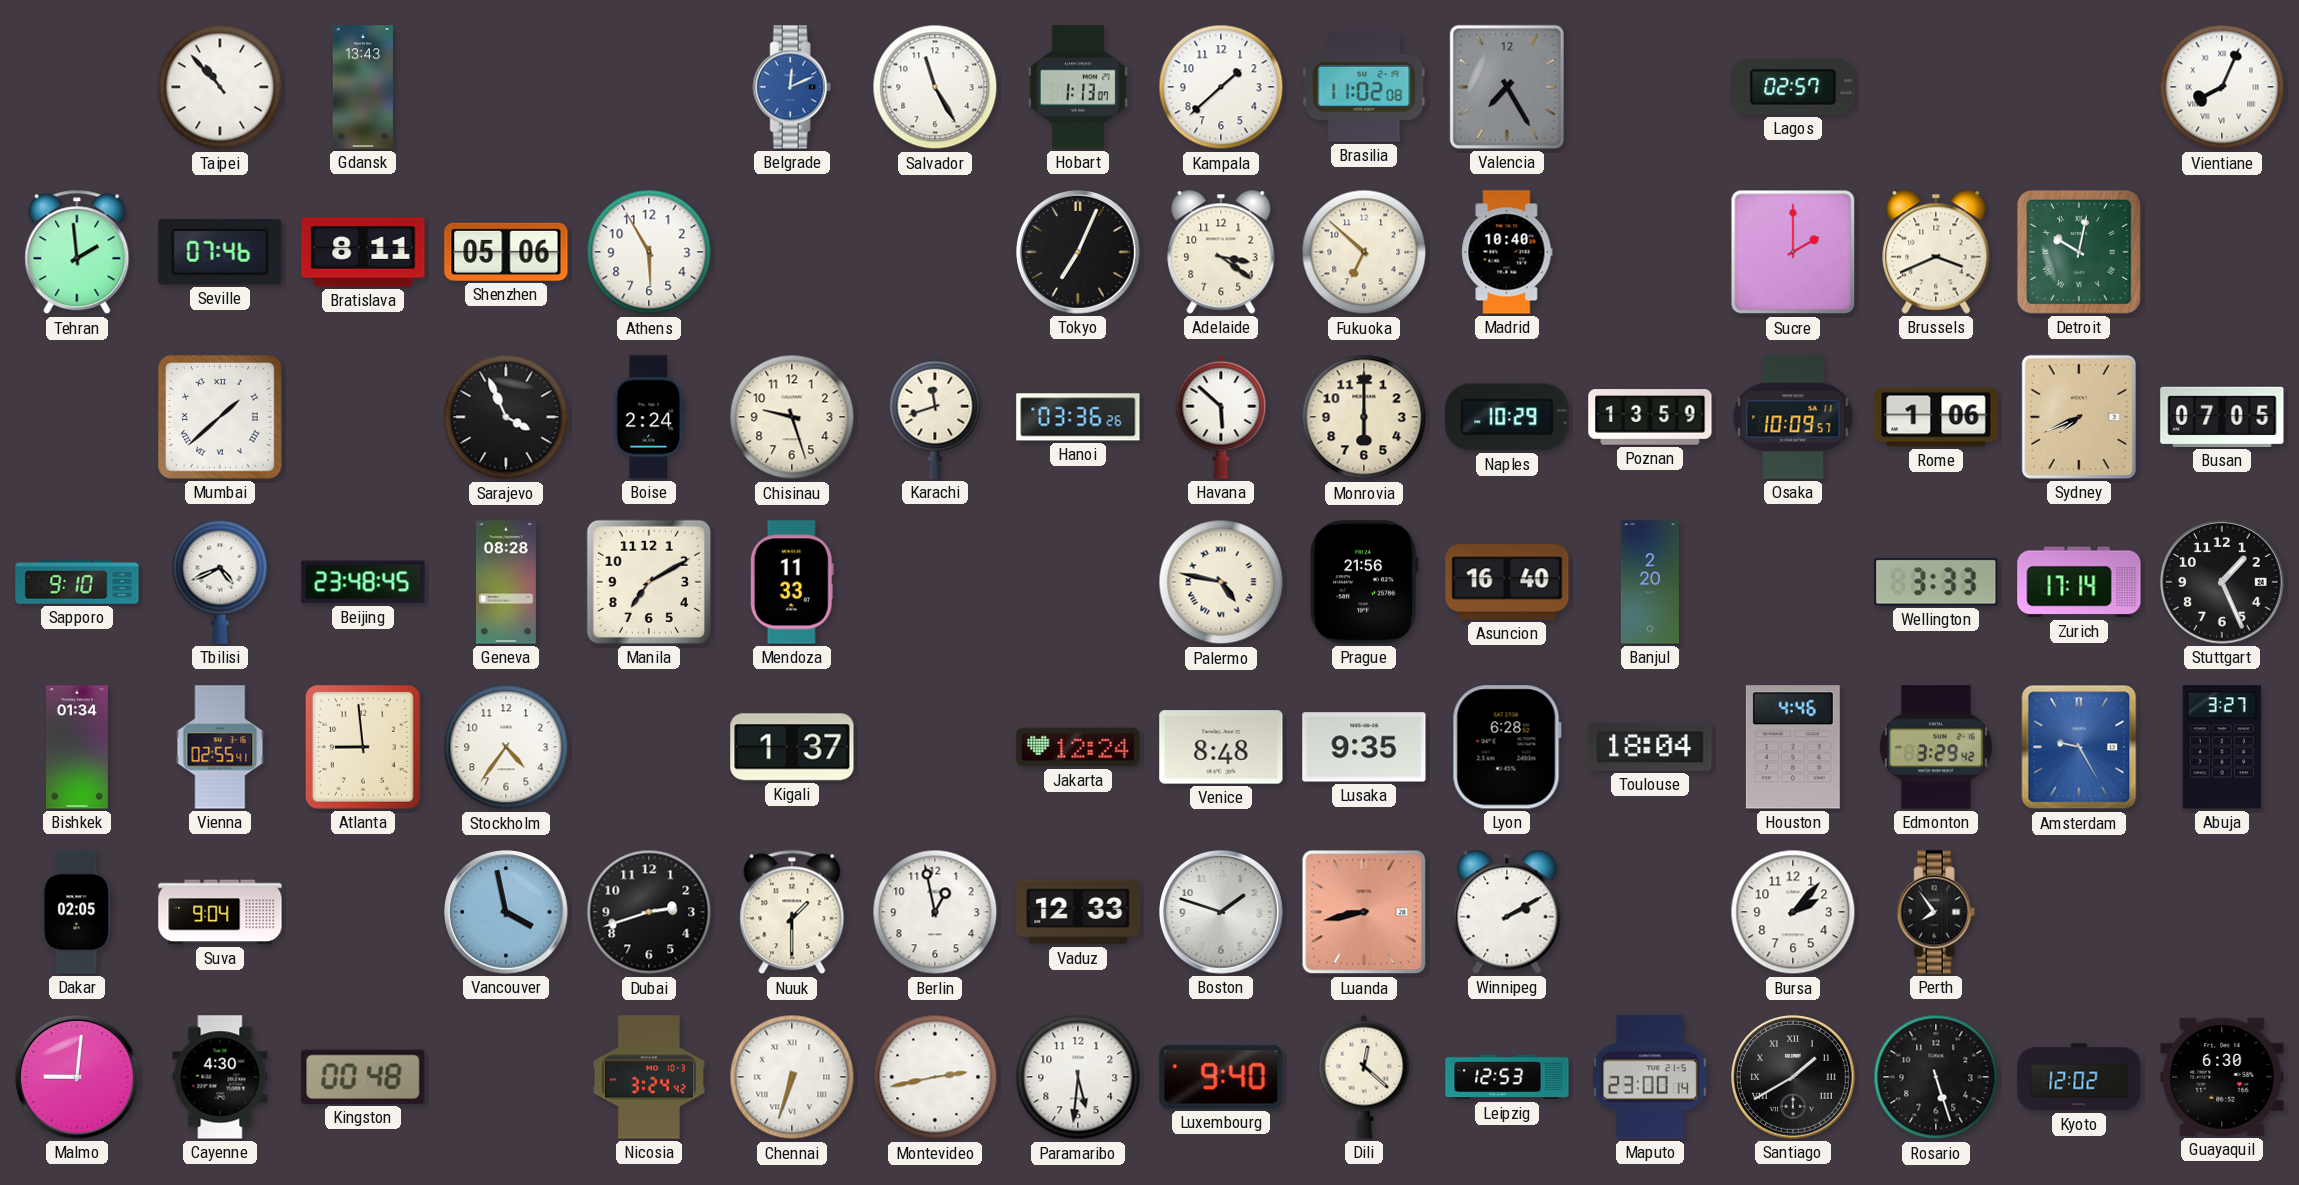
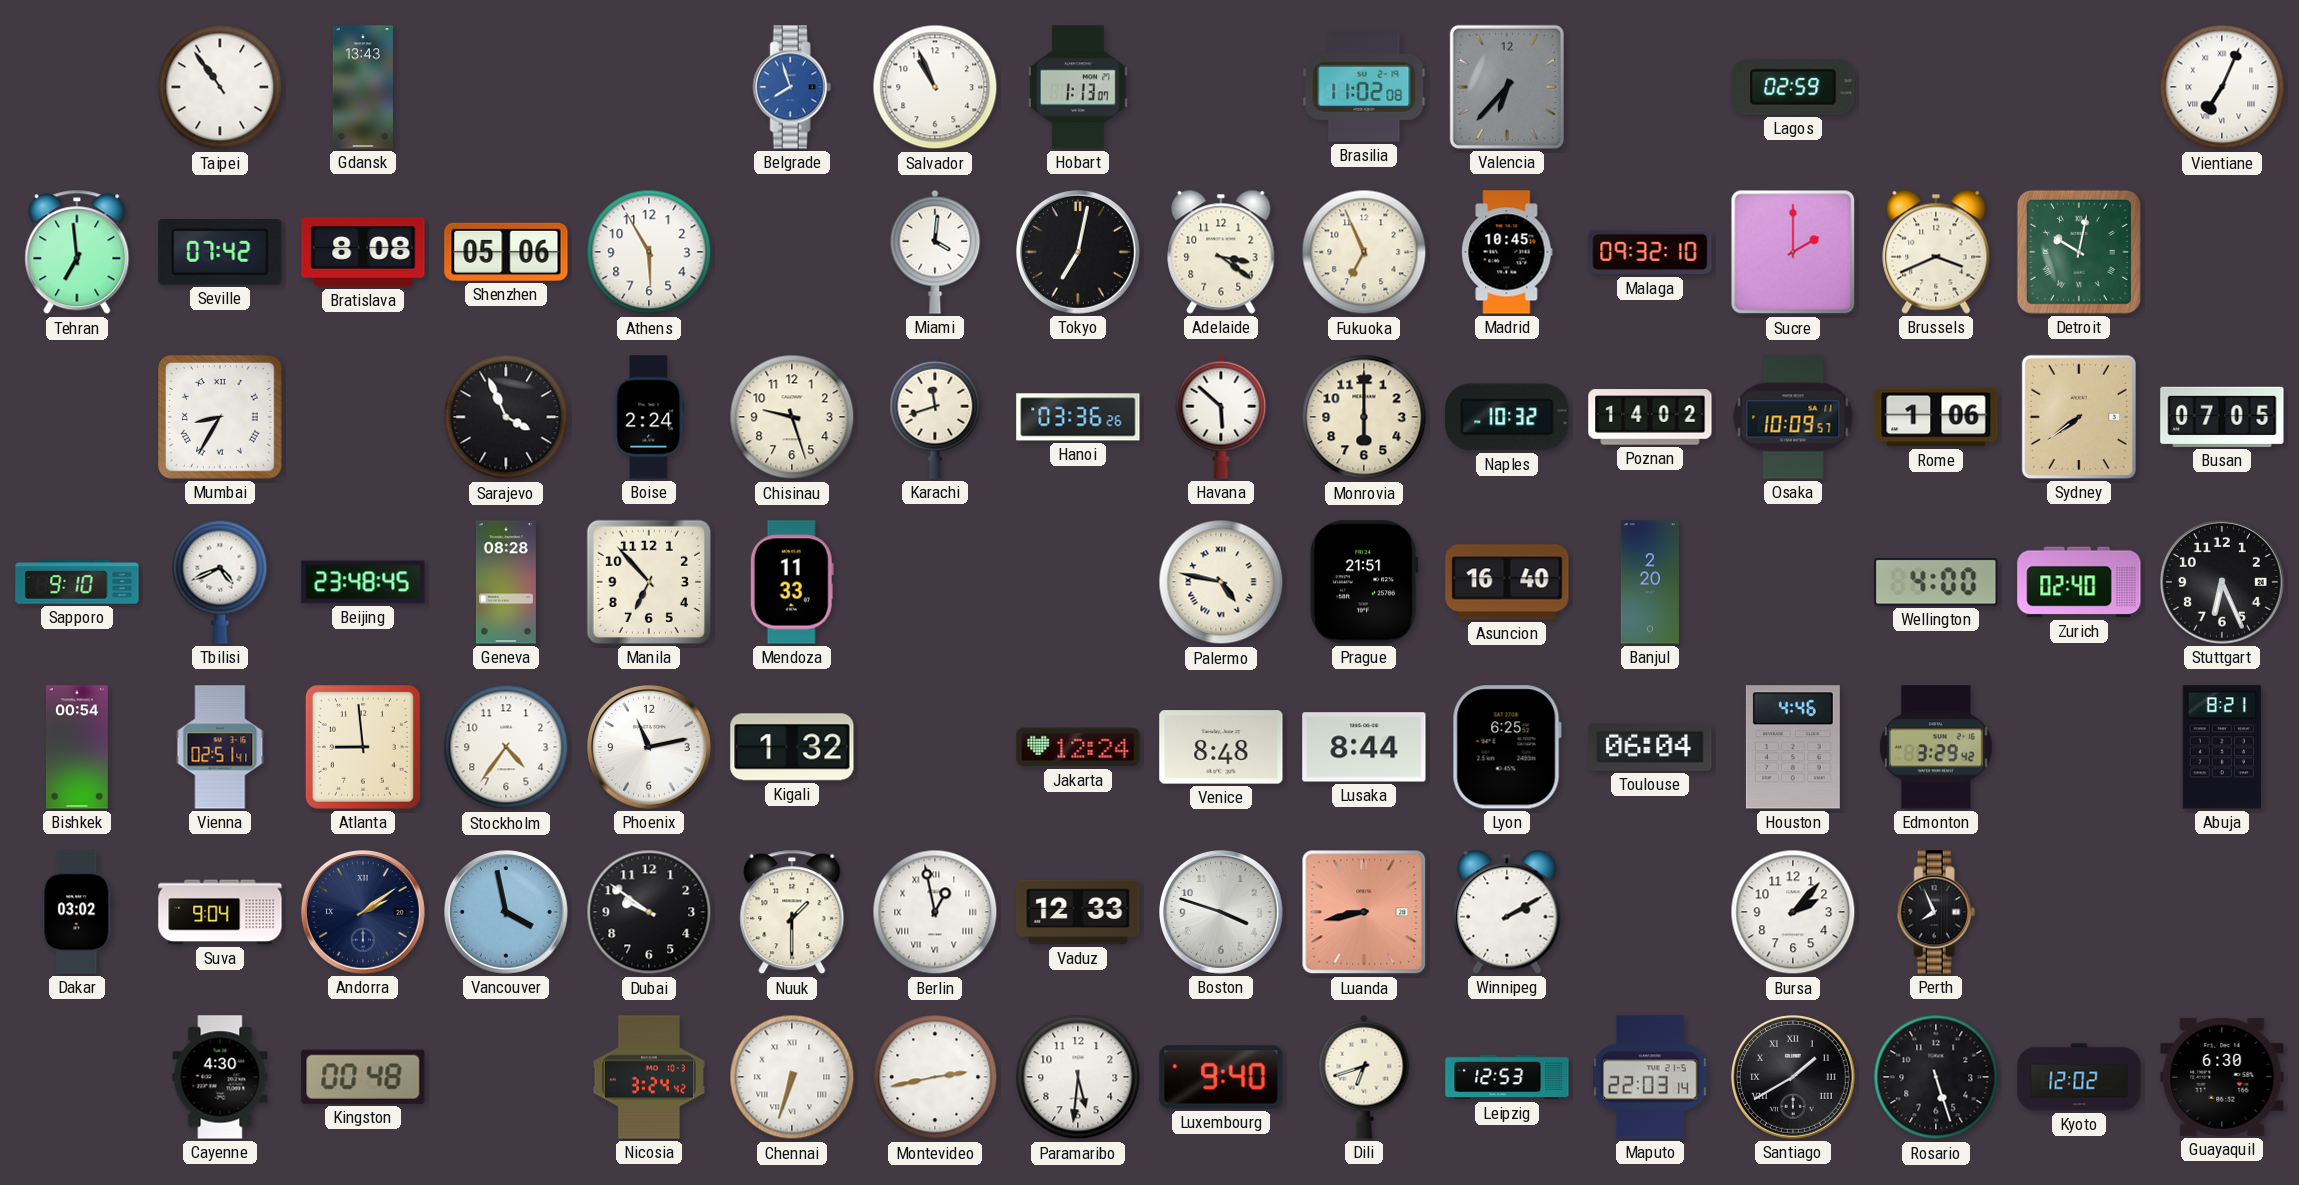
Taipei: 10:53 -> 10:54 (220, 87)
Belgrade: 12:11 -> 7:57 (792, 87)
Salvador: 11:25 -> 10:56 (935, 87)
Kampala: 1:38 -> none (1221, 87)
Valencia: 7:25 -> 6:37 (1507, 87)
Lagos: 02:57 -> 02:59 (1793, 87)
Vientiane: 8:04 -> 7:04 (2222, 87)
Tehran: 1:59 -> 6:59 (77, 252)
Seville: 07:46 -> 07:42 (220, 252)
Bratislava: 8:11 -> 8:08 (363, 252)
Miami: none -> 4:01 (935, 252)
Tokyo: 7:04 -> 7:02 (1079, 253)
Fukuoka: 6:52 -> 6:56 (1364, 252)
Madrid: 10:40 -> 10:45 (1507, 252)
Malaga: none -> 09:32 (1650, 252)
Mumbai: 1:38 -> 8:35 (220, 417)
Naples: 10:29 -> 10:32 (1507, 417)
Poznan: 13:59 -> 14:02 (1650, 417)
Sydney: 7:41 -> 7:39 (2079, 417)
Manila: 7:10 -> 6:53 (649, 582)
Prague: 21:56 -> 21:51 (1364, 582)
Wellington: 3:33 -> 4:00 (1936, 582)
Zurich: 17:14 -> 02:40 (2079, 582)
Stuttgart: 1:26 -> 6:26 (2223, 583)
Bishkek: 01:34 -> 00:54 (77, 747)
Vienna: 02:55 -> 02:51 (220, 747)
Phoenix: none -> 11:13 (650, 748)
Kigali: 1:37 -> 1:32 (792, 747)
Lusaka: 9:35 -> 8:44 (1364, 747)
Lyon: 6:28 -> 6:25 (1507, 747)
Toulouse: 18:04 -> 06:04 (1650, 747)
Amsterdam: 9:25 -> none (2079, 747)
Abuja: 3:27 -> 8:21 (2222, 747)
Dakar: 02:05 -> 03:02 (77, 912)
Andorra: none -> 2:09 (364, 913)
Dubai: 2:42 -> 9:51 (649, 912)
Berlin numerals: Arabic -> Roman (935, 912)
Boston: 1:48 -> 3:48 (1222, 913)
Perth: 7:54 -> 7:56 (1936, 912)
Malmo: 9:01 -> none (78, 1078)
Dili: 12:22 -> 6:42 (1364, 1077)
Maputo: 23:00 -> 22:03 (1650, 1077)
